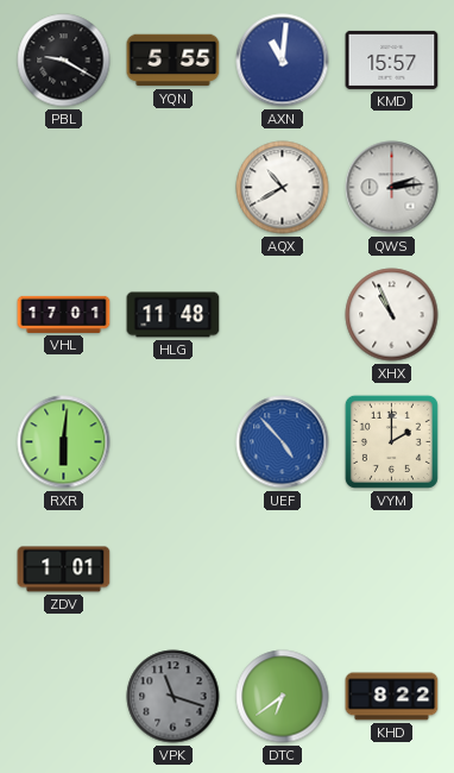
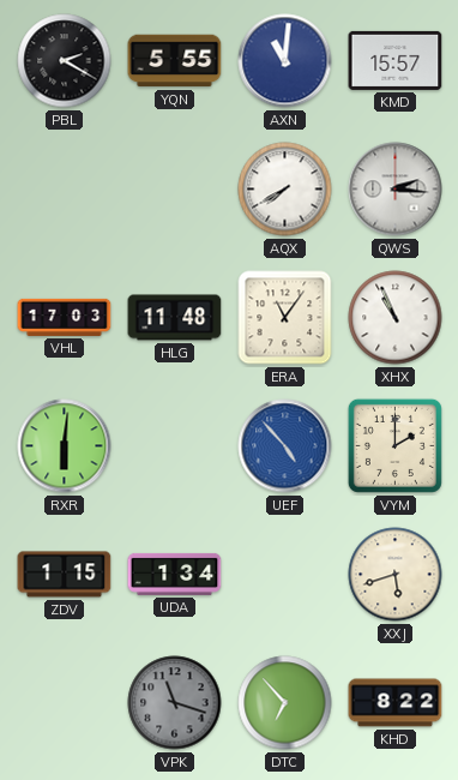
PBL: 9:20 -> 2:20 (65, 61)
AQX: 10:40 -> 7:40 (285, 190)
QWS: 2:14 -> 2:16 (396, 190)
VHL: 17:01 -> 17:03 (65, 317)
ERA: none -> 11:06 (285, 318)
ZDV: 1:01 -> 1:15 (65, 575)
UDA: none -> 1:34 (175, 574)
XXJ: none -> 5:42 (396, 575)
DTC: 6:39 -> 6:53 (285, 703)
